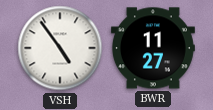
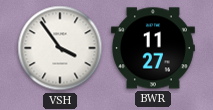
VSH: 4:54 -> 3:54 (60, 48)
